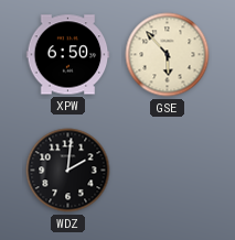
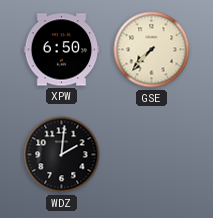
GSE: 5:53 -> 7:37 (152, 50)
